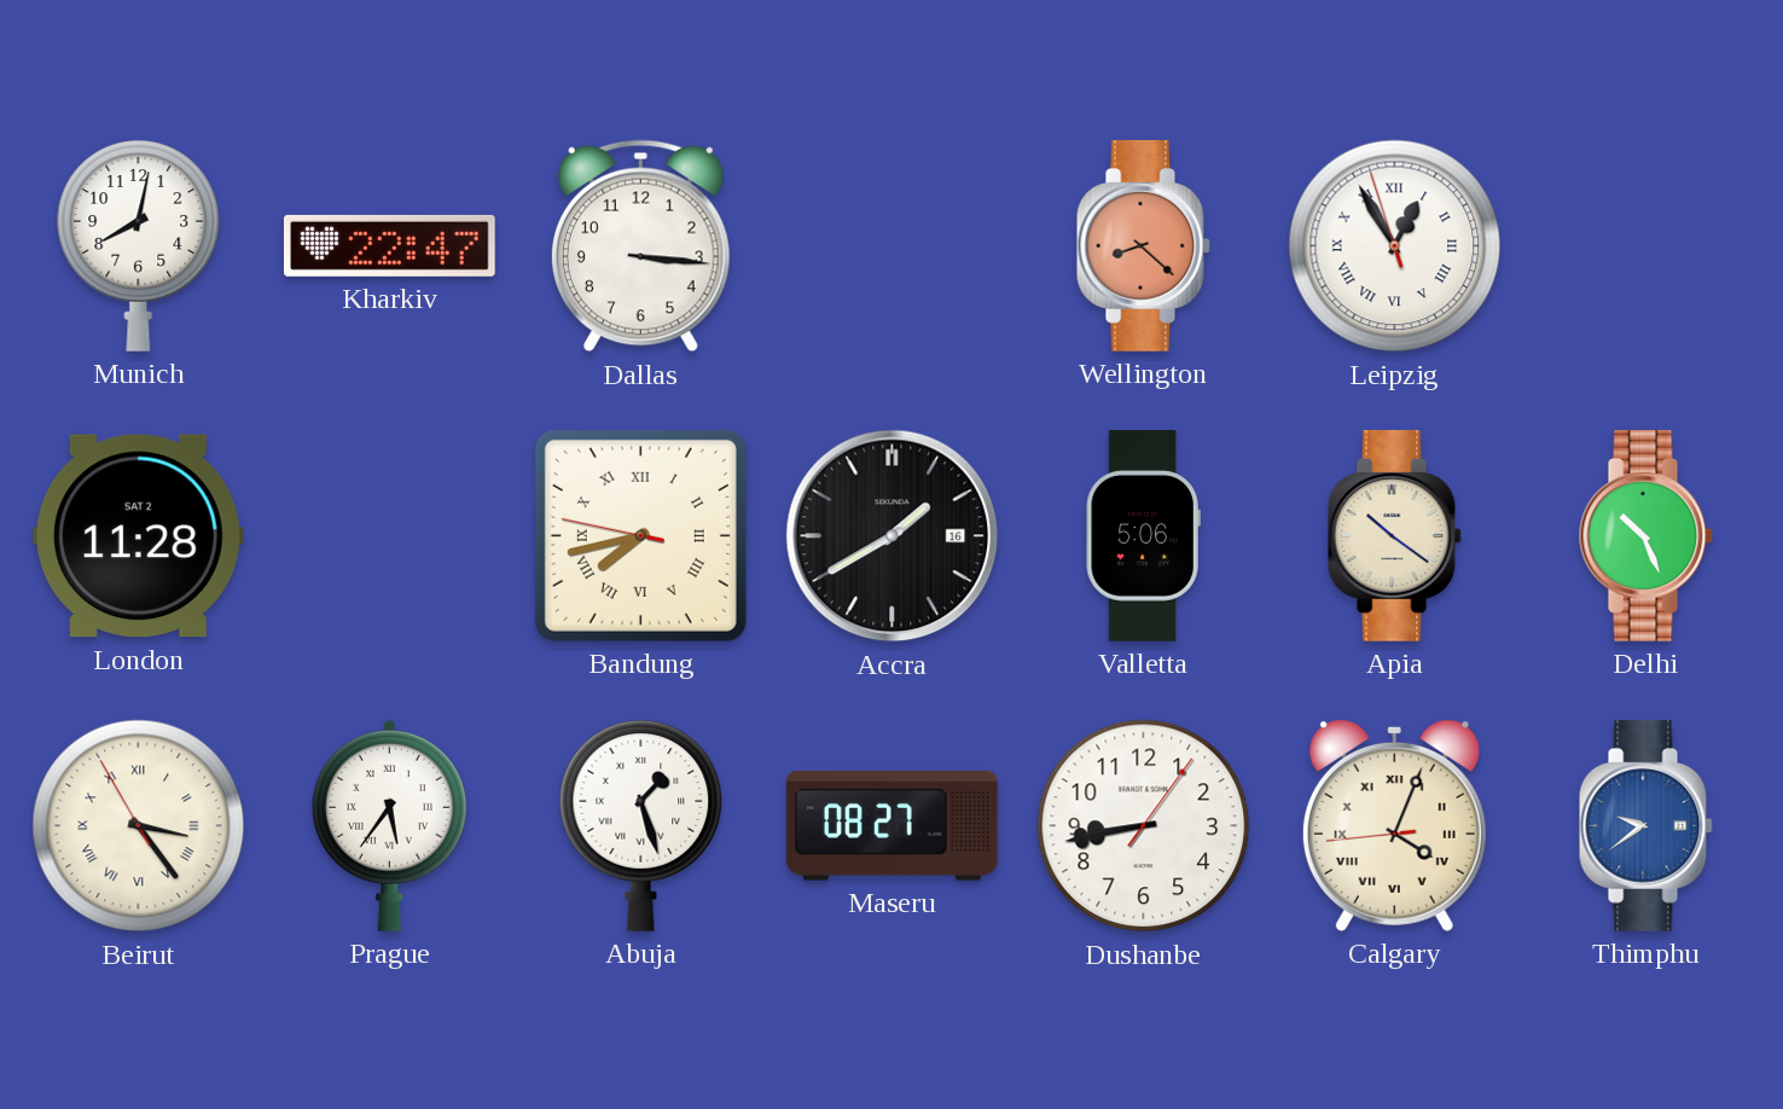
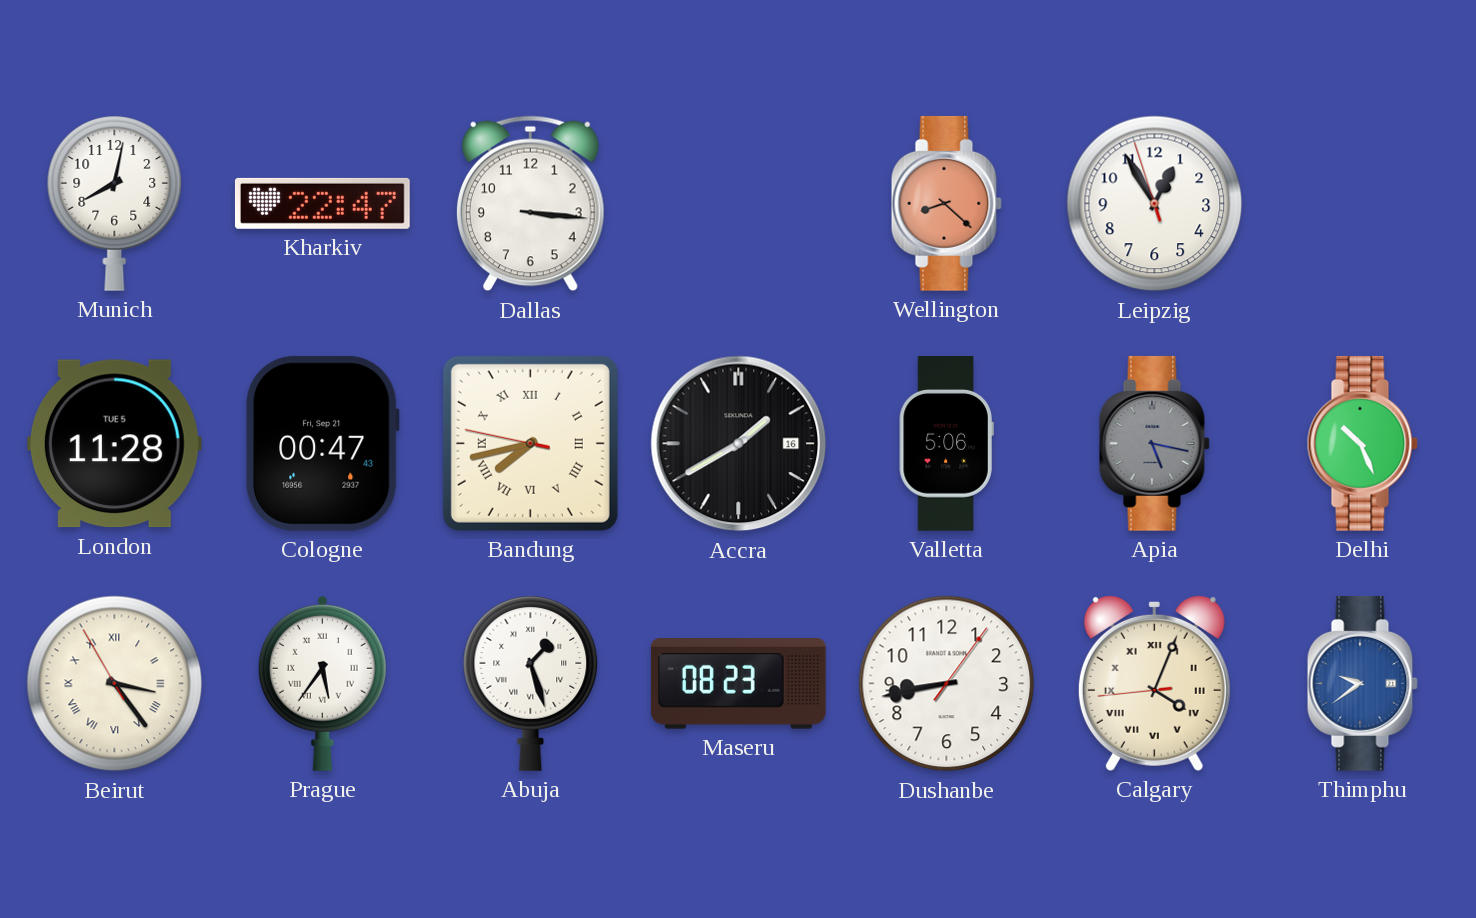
Leipzig numerals: Roman -> Arabic (1155, 204)
London date: SAT 2 -> TUE 5 (114, 444)
Cologne: none -> 00:47 (322, 443)
Apia: 10:21 -> 5:17 (1154, 443)
Apia dial: cream -> grey (1154, 443)
Maseru: 08:27 -> 08:23 (738, 684)
